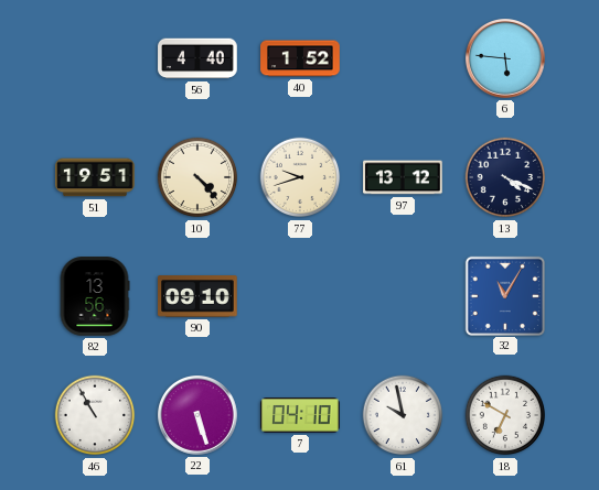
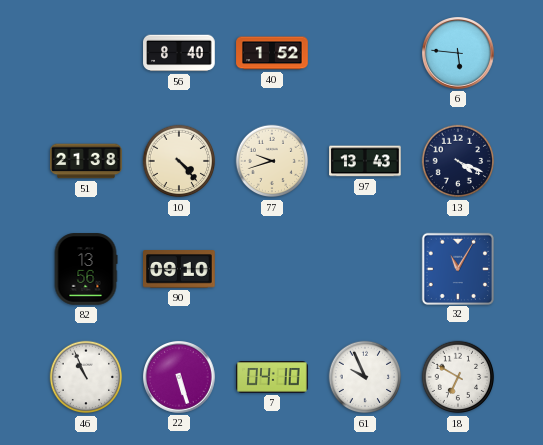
56: 4:40 -> 8:40 (179, 53)
51: 19:51 -> 21:38 (86, 161)
97: 13:12 -> 13:43 (365, 161)
46: 10:55 -> 10:56 (86, 377)
61: 9:58 -> 9:56 (365, 377)
